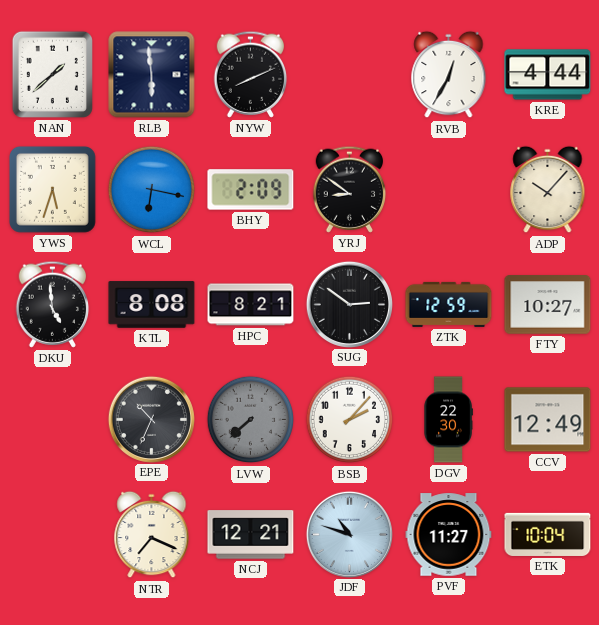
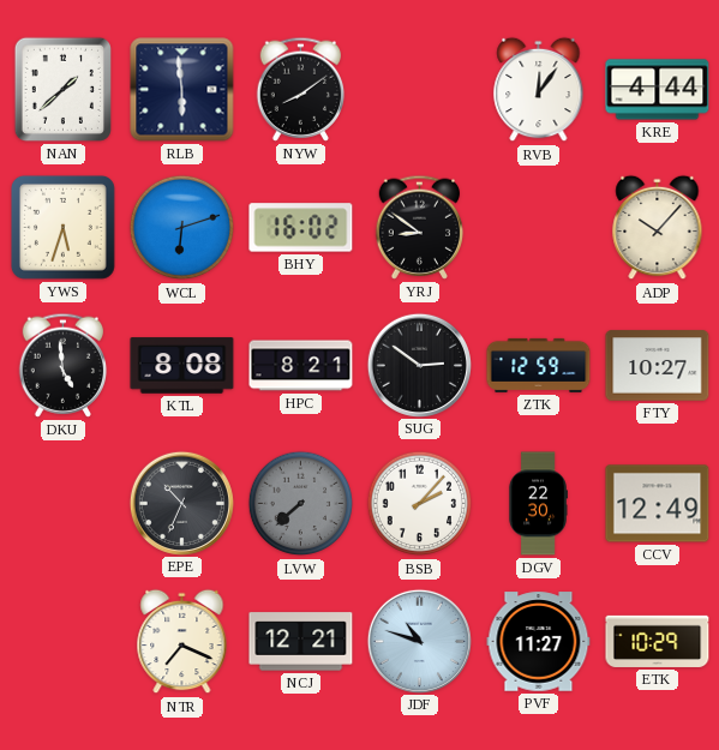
NYW: 8:11 -> 8:09 (301, 89)
RVB: 12:35 -> 12:06 (539, 90)
WCL: 6:17 -> 6:12 (182, 228)
BHY: 2:09 -> 16:02 (301, 228)
ETK: 10:04 -> 10:29 (658, 641)
